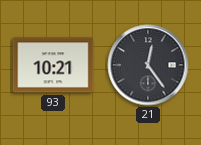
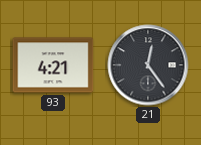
93: 10:21 -> 4:21 (53, 65)
